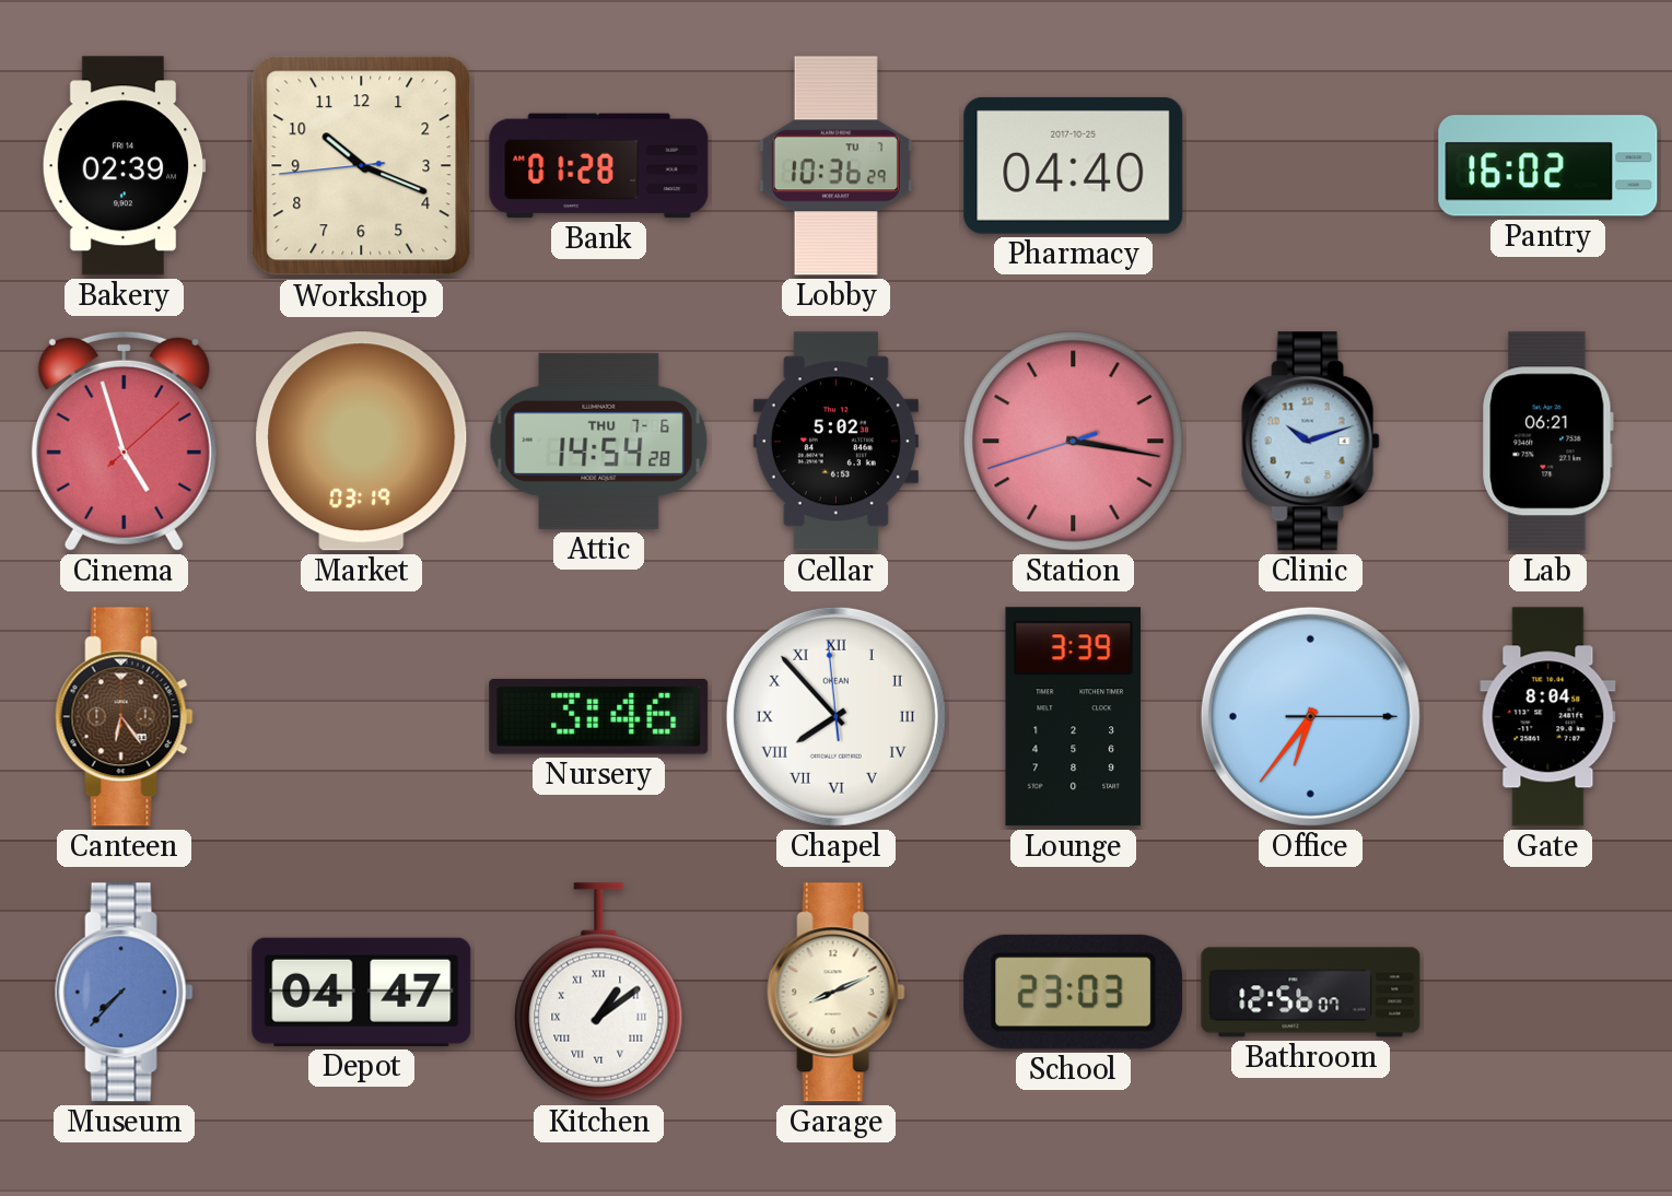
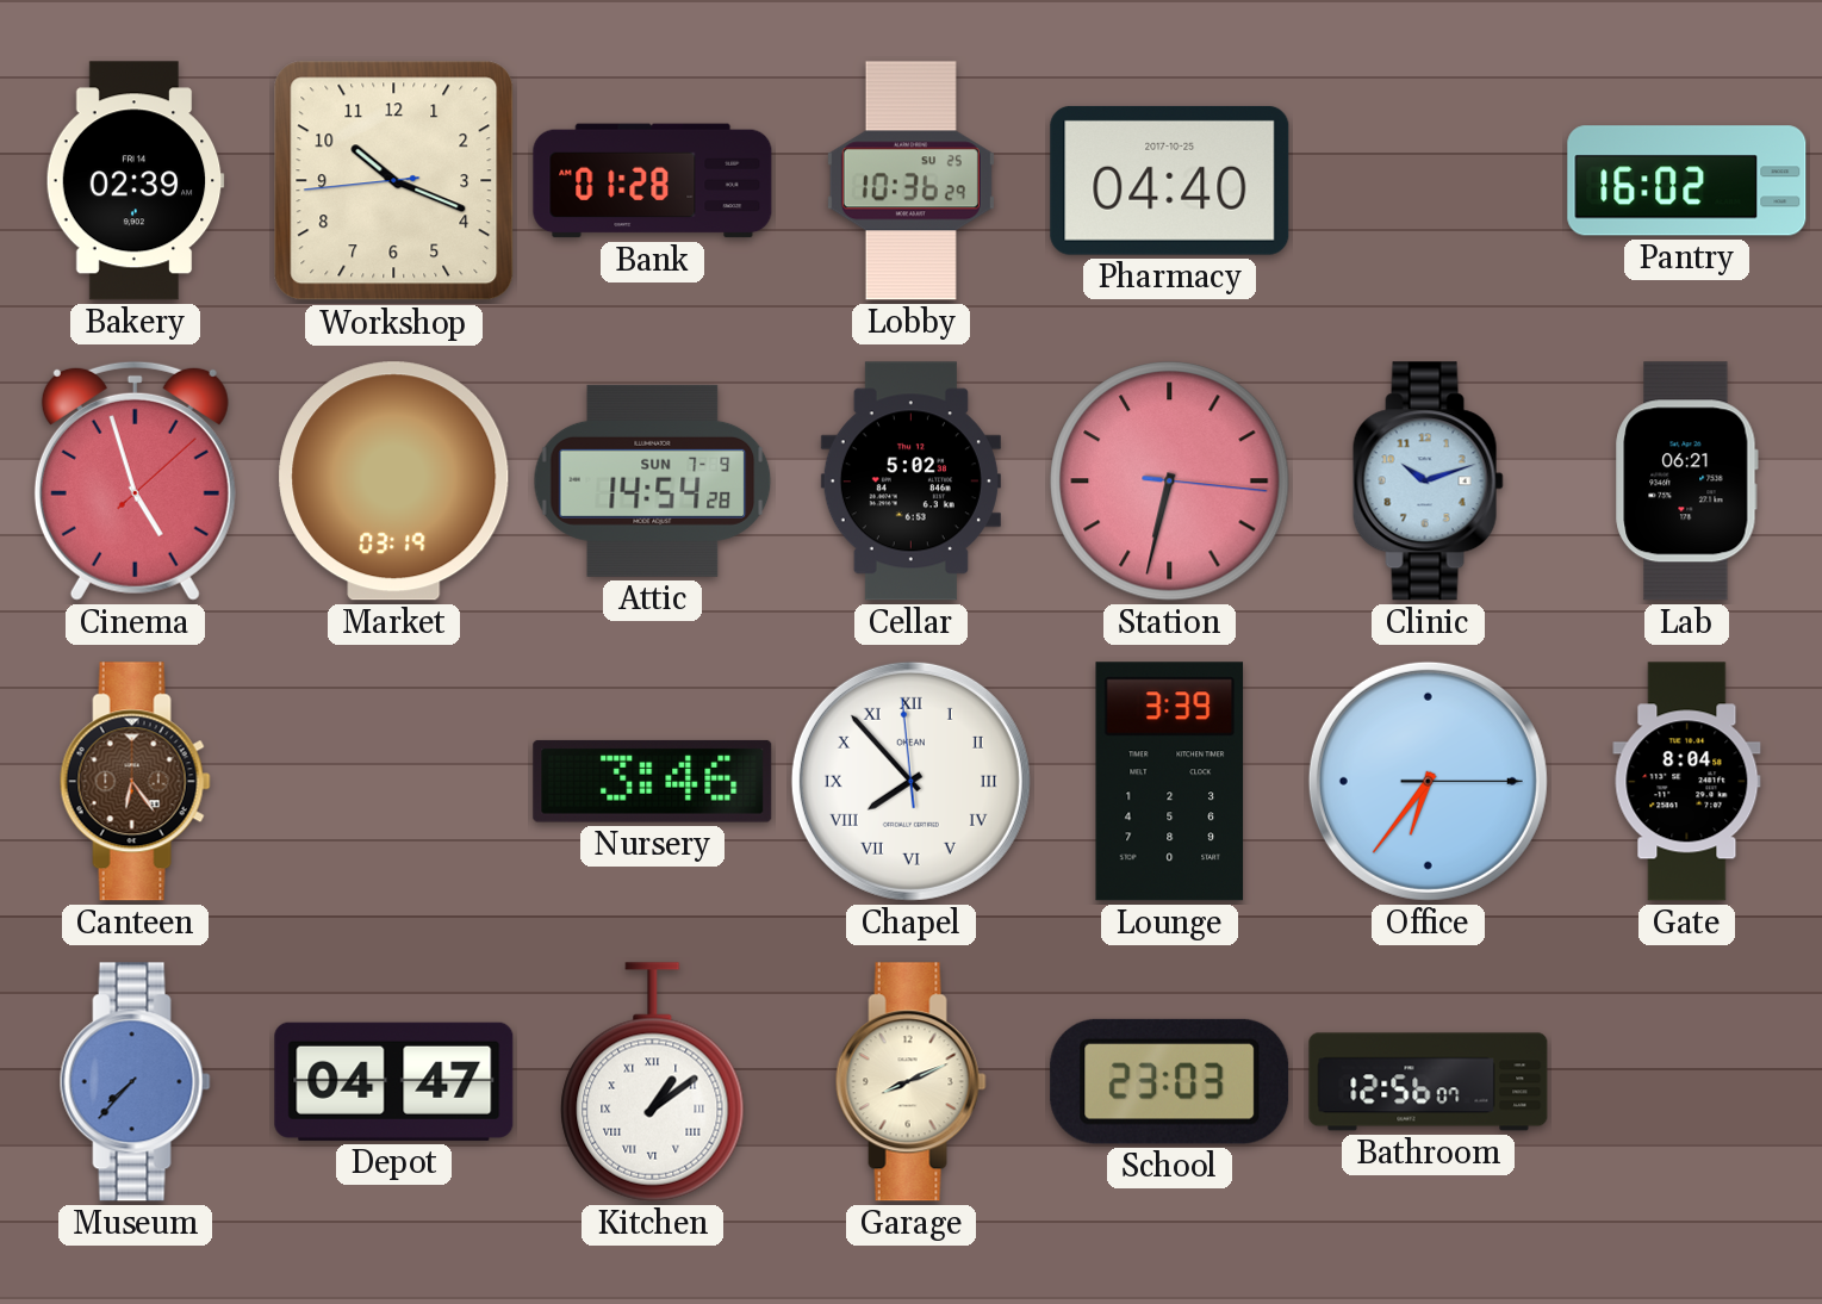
Lobby date: TU 7 -> SU 25 (910, 181)
Attic date: THU 7-6 -> SUN 7-9 (653, 480)
Station: 3:16 -> 6:32 (1170, 482)
